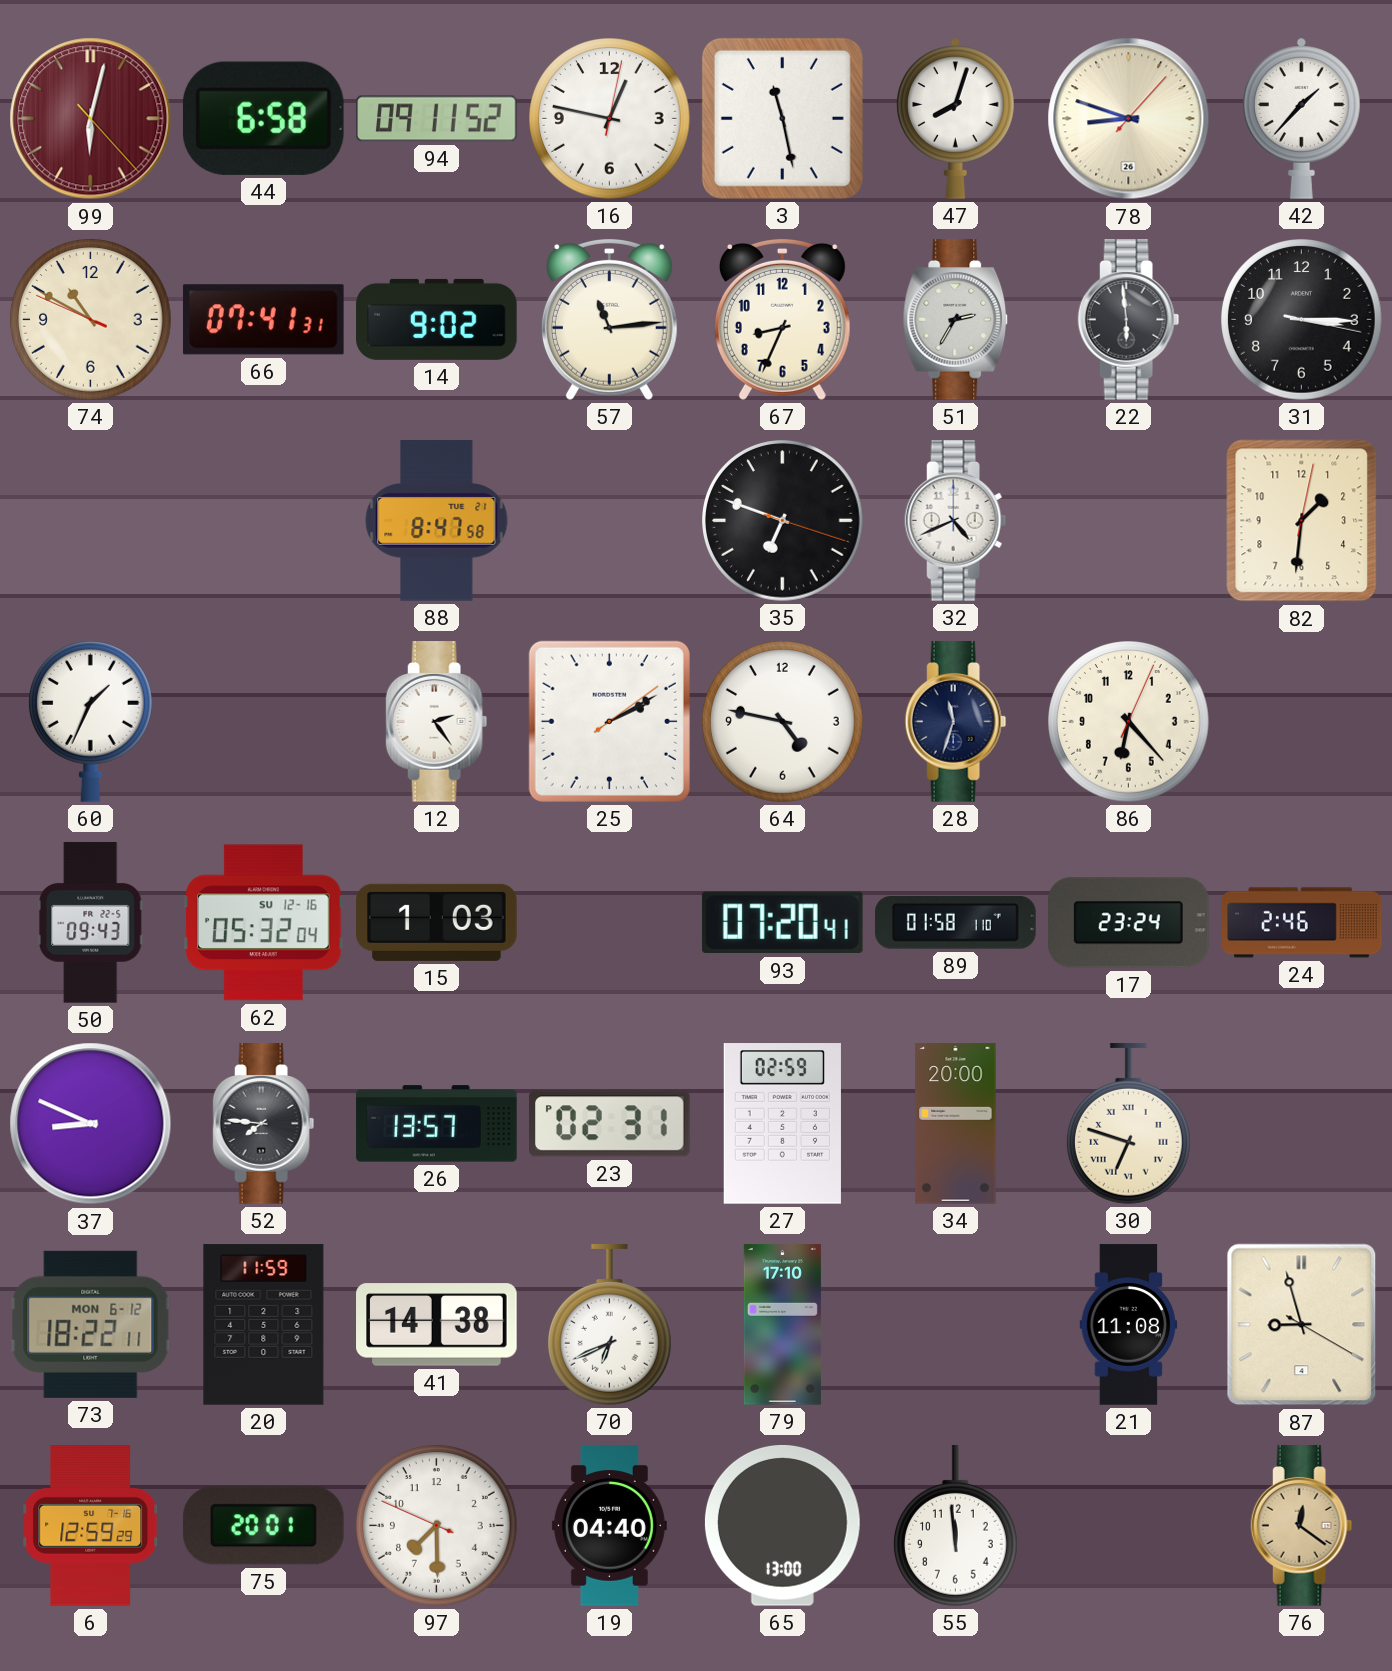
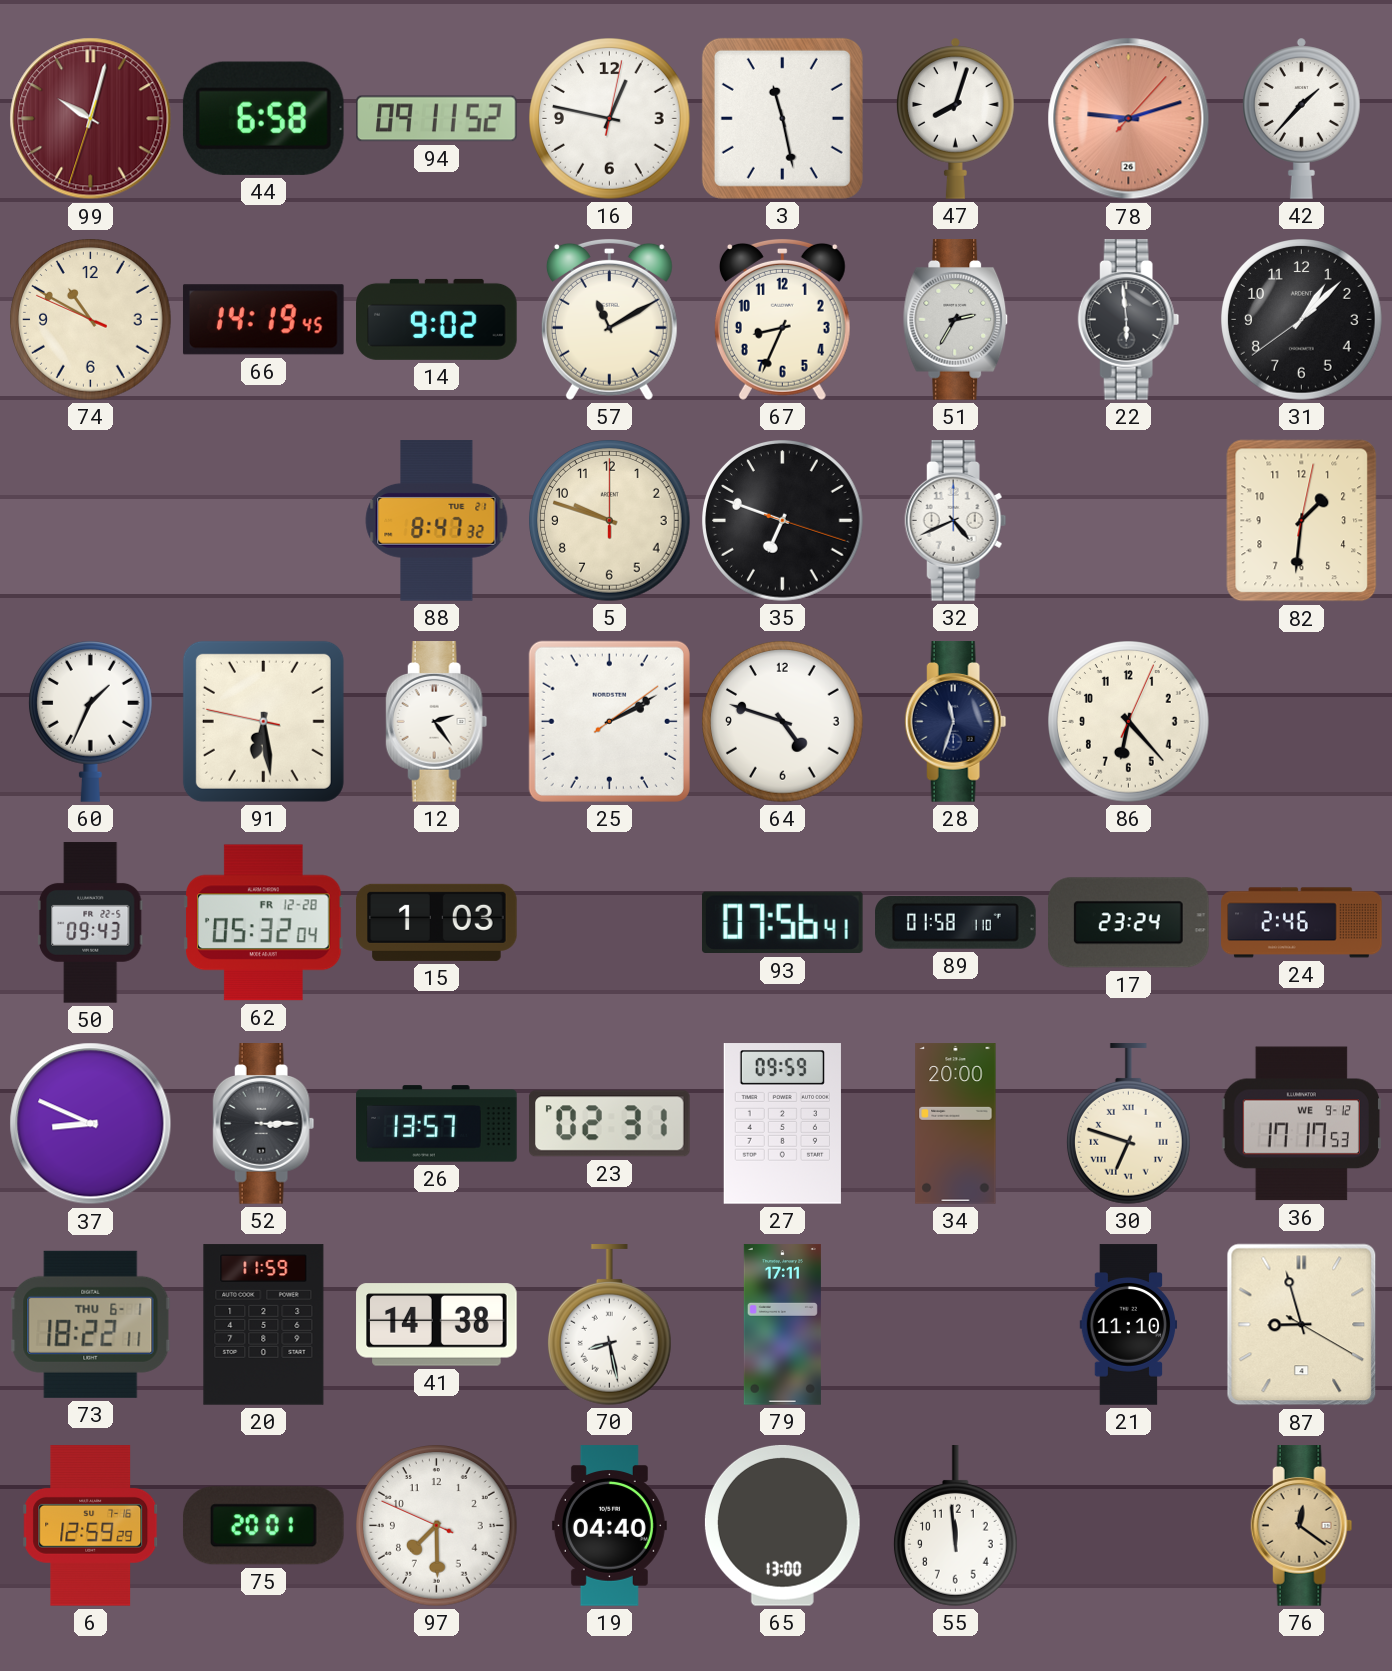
99: 6:02 -> 10:02 (91, 119)
78: 8:48 -> 9:12 (1129, 119)
78 dial: cream -> salmon (1129, 119)
66: 07:41 -> 14:19 (263, 320)
57: 11:14 -> 11:10 (609, 319)
31: 3:15 -> 1:07 (1302, 320)
88: 8:47:58 -> 8:47:32 (437, 521)
5: none -> 9:48 (610, 521)
91: none -> 6:28 (263, 721)
64: 4:47 -> 4:48 (783, 722)
62 date: SU 12-16 -> FR 12-28 (264, 923)
93: 07:20 -> 07:56 (782, 923)
52: 7:46 -> 3:15 (264, 1124)
27: 02:59 -> 09:59 (782, 1124)
36: none -> 17:17 (1301, 1124)
73 date: MON 6-12 -> THU 6-1 (91, 1324)
70: 6:41 -> 8:28 (609, 1325)
79: 17:10 -> 17:11 (782, 1325)
21: 11:08 -> 11:10 (1129, 1325)
